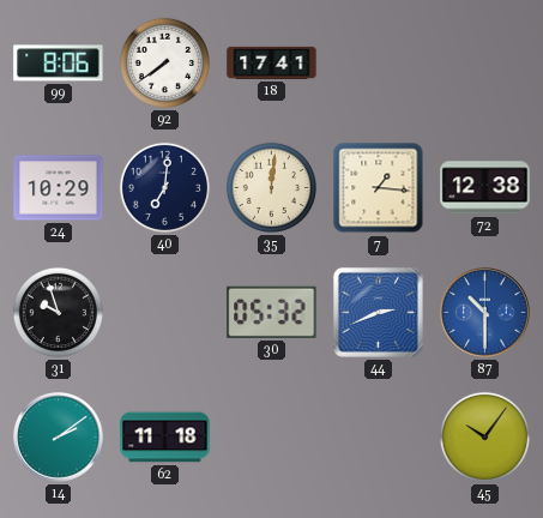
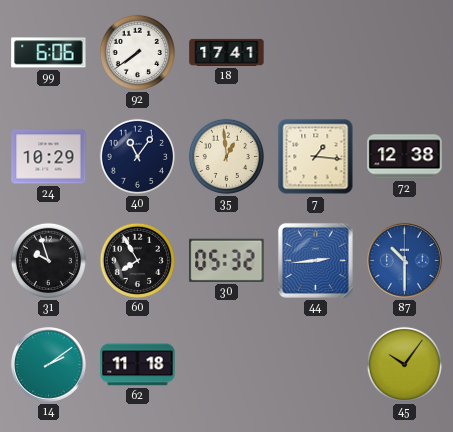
99: 8:06 -> 6:06 (49, 53)
40: 7:01 -> 11:06 (137, 156)
35: 12:01 -> 12:59 (226, 156)
60: none -> 7:55 (137, 260)
44: 2:41 -> 2:44 (315, 260)
